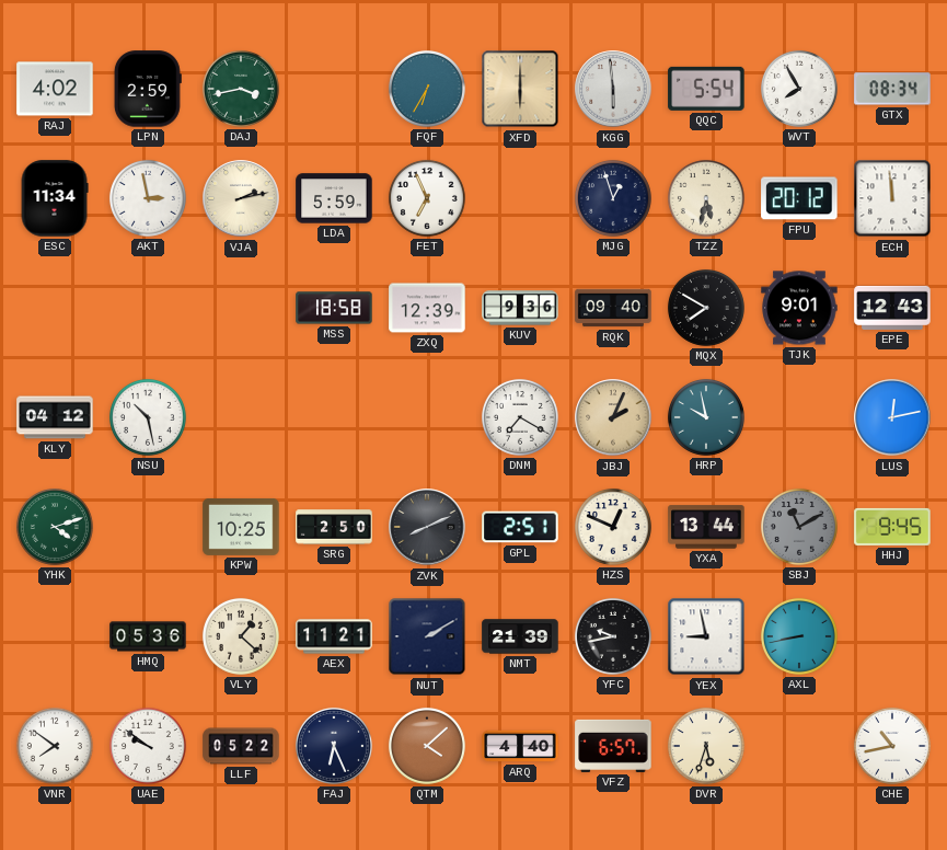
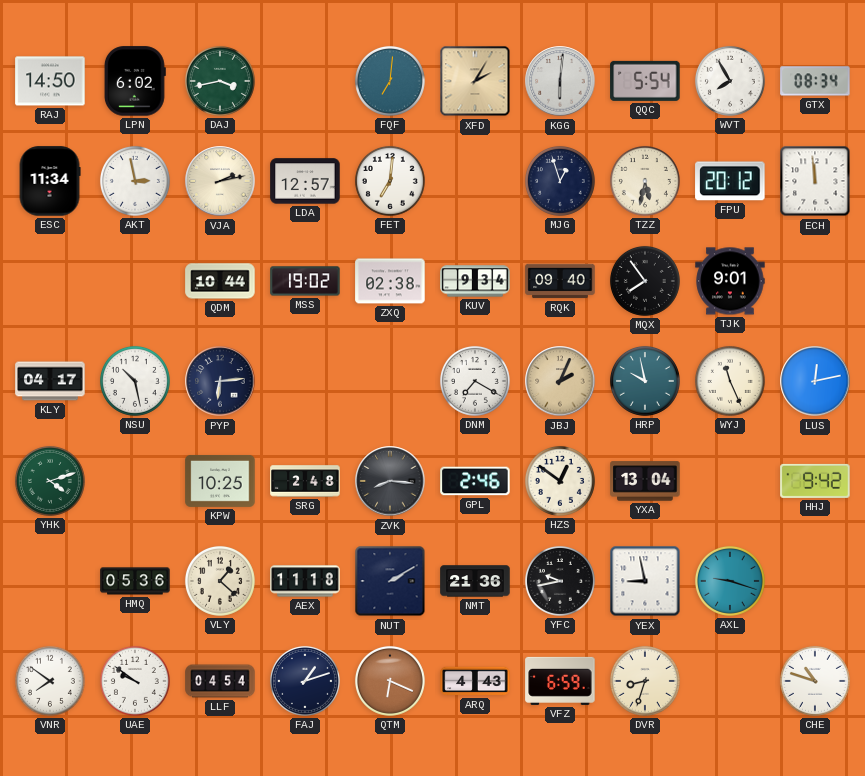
RAJ: 4:02 -> 14:50 (50, 81)
LPN: 2:59 -> 6:02 (135, 81)
FQF: 6:35 -> 7:01 (390, 81)
XFD: 6:00 -> 2:05 (475, 81)
KGG: 5:59 -> 6:01 (560, 81)
LDA: 5:59 -> 12:57 (305, 181)
FET: 6:56 -> 7:01 (390, 181)
QDM: none -> 10:44 (220, 281)
MSS: 18:58 -> 19:02 (305, 281)
ZXQ: 12:39 -> 02:38 (390, 281)
KUV: 9:36 -> 9:34 (475, 281)
MQX: 7:50 -> 7:54 (645, 281)
EPE: 12:43 -> none (892, 308)
KLY: 04:12 -> 04:17 (50, 381)
PYP: none -> 6:14 (220, 381)
WYJ: none -> 11:26 (730, 381)
SRG: 2:50 -> 2:48 (305, 481)
ZVK: 8:11 -> 8:16 (390, 481)
GPL: 2:51 -> 2:46 (475, 481)
HZS: 12:49 -> 12:51 (560, 481)
YXA: 13:44 -> 13:04 (645, 481)
SBJ: 11:10 -> none (799, 527)
HHJ: 9:45 -> 9:42 (815, 481)
AEX: 11:21 -> 11:18 (305, 581)
NMT: 21:39 -> 21:36 (475, 581)
AXL: 8:43 -> 9:18 (730, 581)
LLF: 05:22 -> 04:54 (220, 681)
FAJ: 6:26 -> 1:12 (305, 681)
QTM: 4:08 -> 6:19 (390, 681)
ARQ: 4:40 -> 4:43 (475, 681)
VFZ: 6:57 -> 6:59 (560, 681)
DVR: 5:33 -> 8:33 (645, 681)
CHE: 10:43 -> 10:48 (815, 681)
